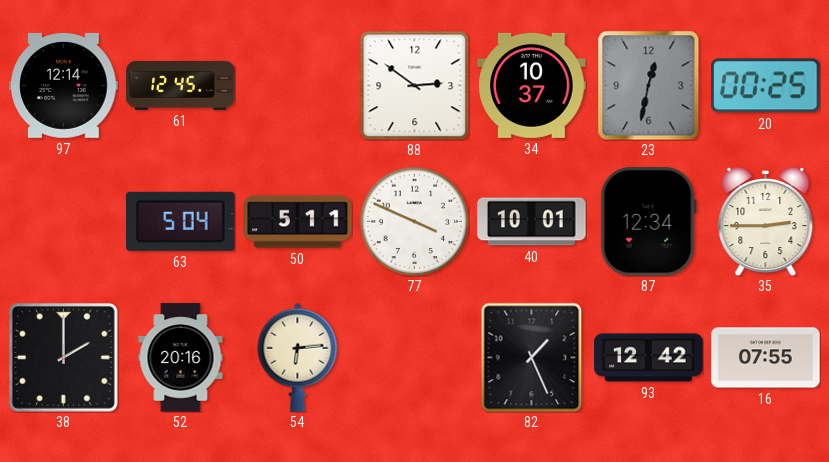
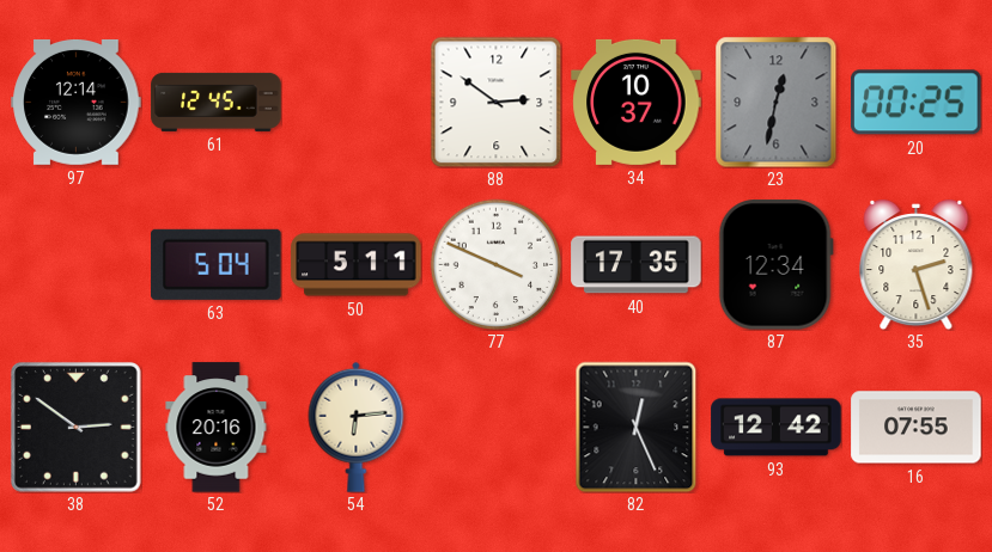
40: 10:01 -> 17:35 (637, 265)
35: 2:45 -> 2:27 (917, 265)
38: 2:00 -> 2:51 (75, 427)
82: 1:26 -> 12:26 (637, 427)
